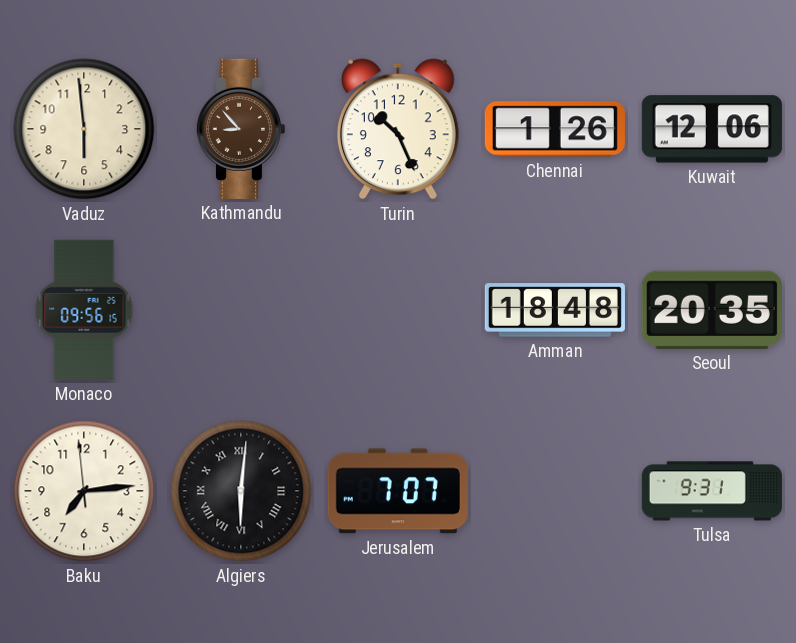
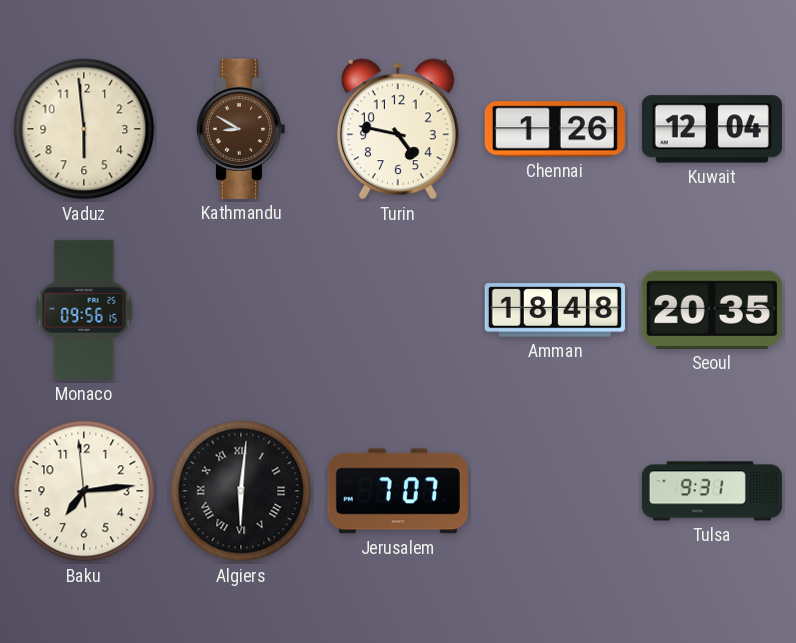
Kathmandu: 8:53 -> 8:50 (240, 129)
Turin: 10:26 -> 4:47 (399, 129)
Kuwait: 12:06 -> 12:04 (712, 129)
